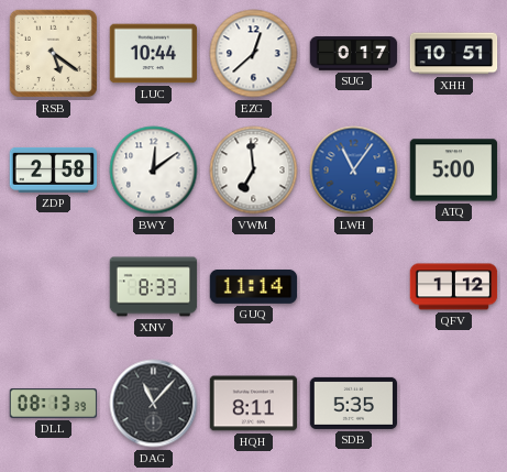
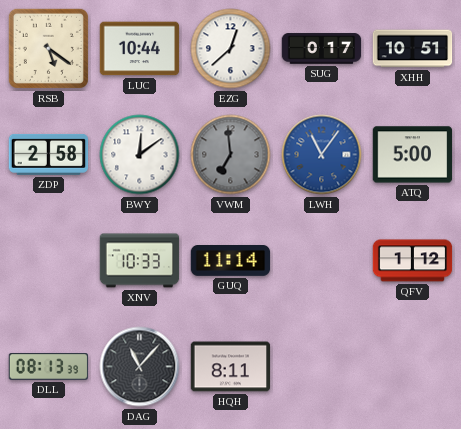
VWM dial: white -> grey (231, 155)
XNV: 8:33 -> 10:33 (140, 261)
SDB: 5:35 -> none (354, 403)
